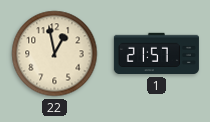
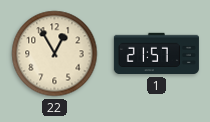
22: 12:58 -> 12:55 (55, 54)
